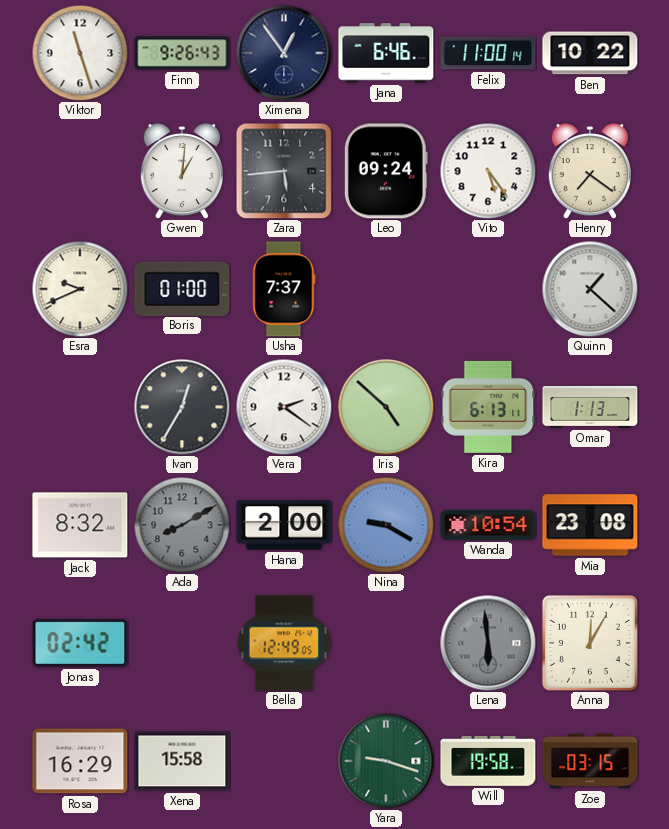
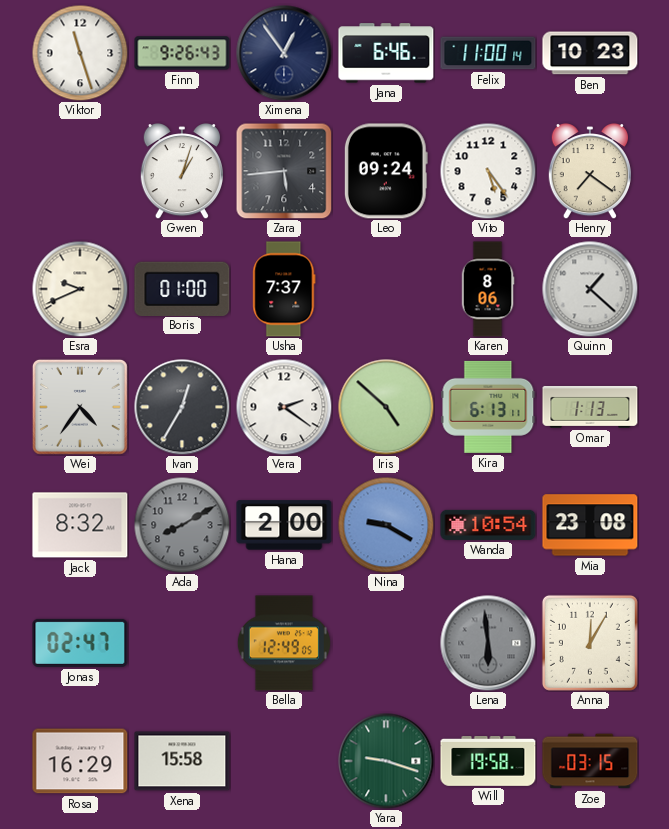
Ben: 10:22 -> 10:23 (590, 53)
Gwen: 1:01 -> 1:03 (182, 172)
Karen: none -> 8:06 (488, 289)
Wei: none -> 4:36 (80, 407)
Jonas: 02:42 -> 02:47 (80, 643)
